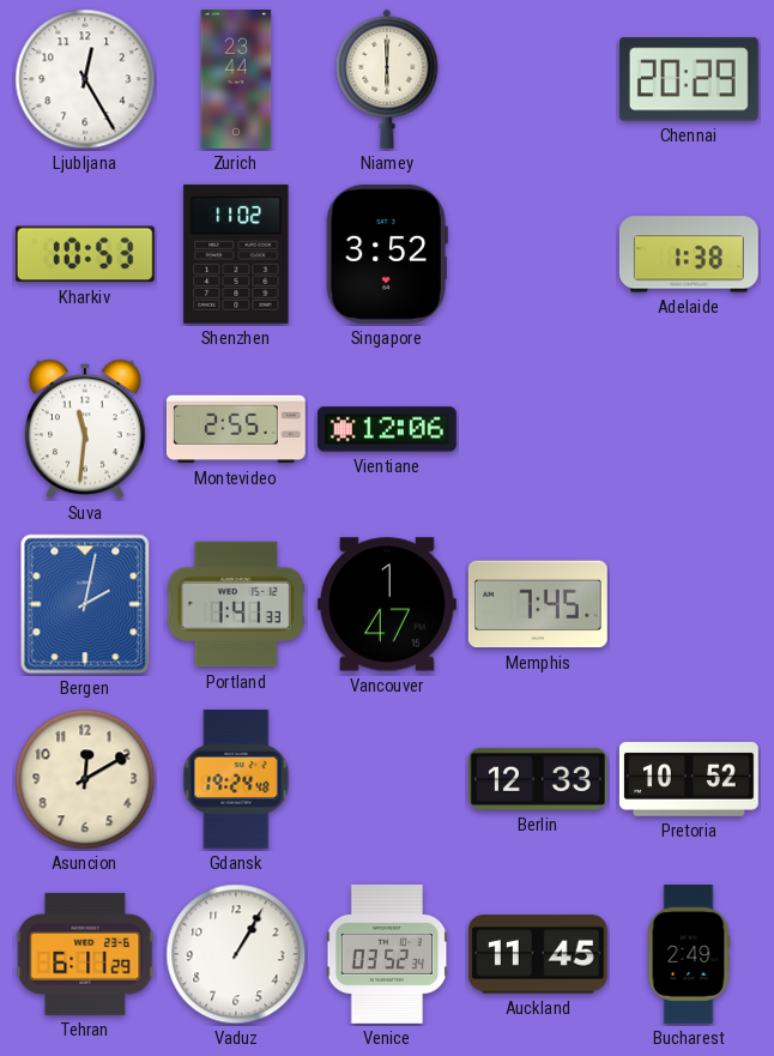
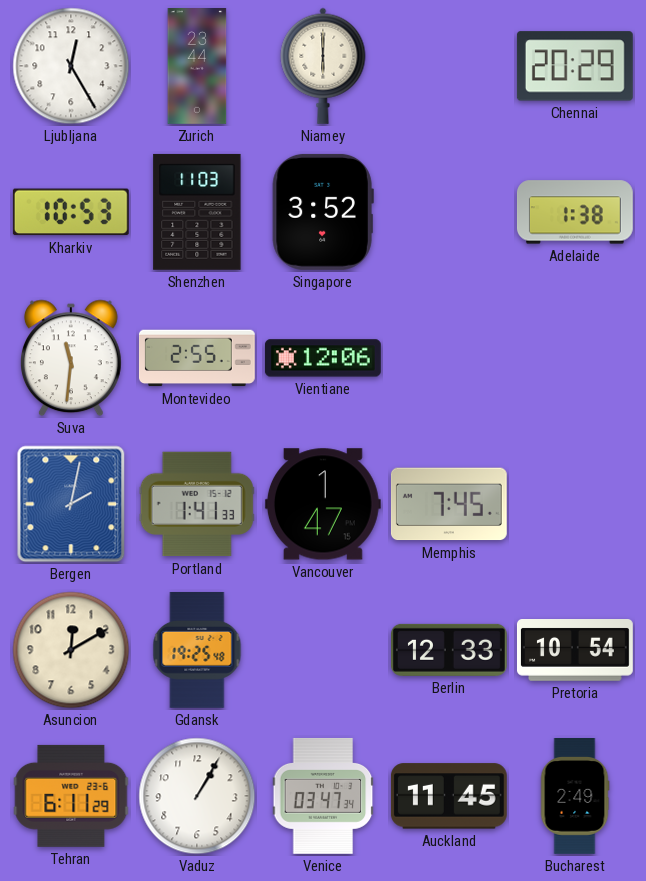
Shenzhen: 11:02 -> 11:03 (197, 212)
Gdansk: 19:24 -> 19:25 (197, 650)
Pretoria: 10:52 -> 10:54 (575, 651)
Venice: 03:52 -> 03:47 (323, 796)
